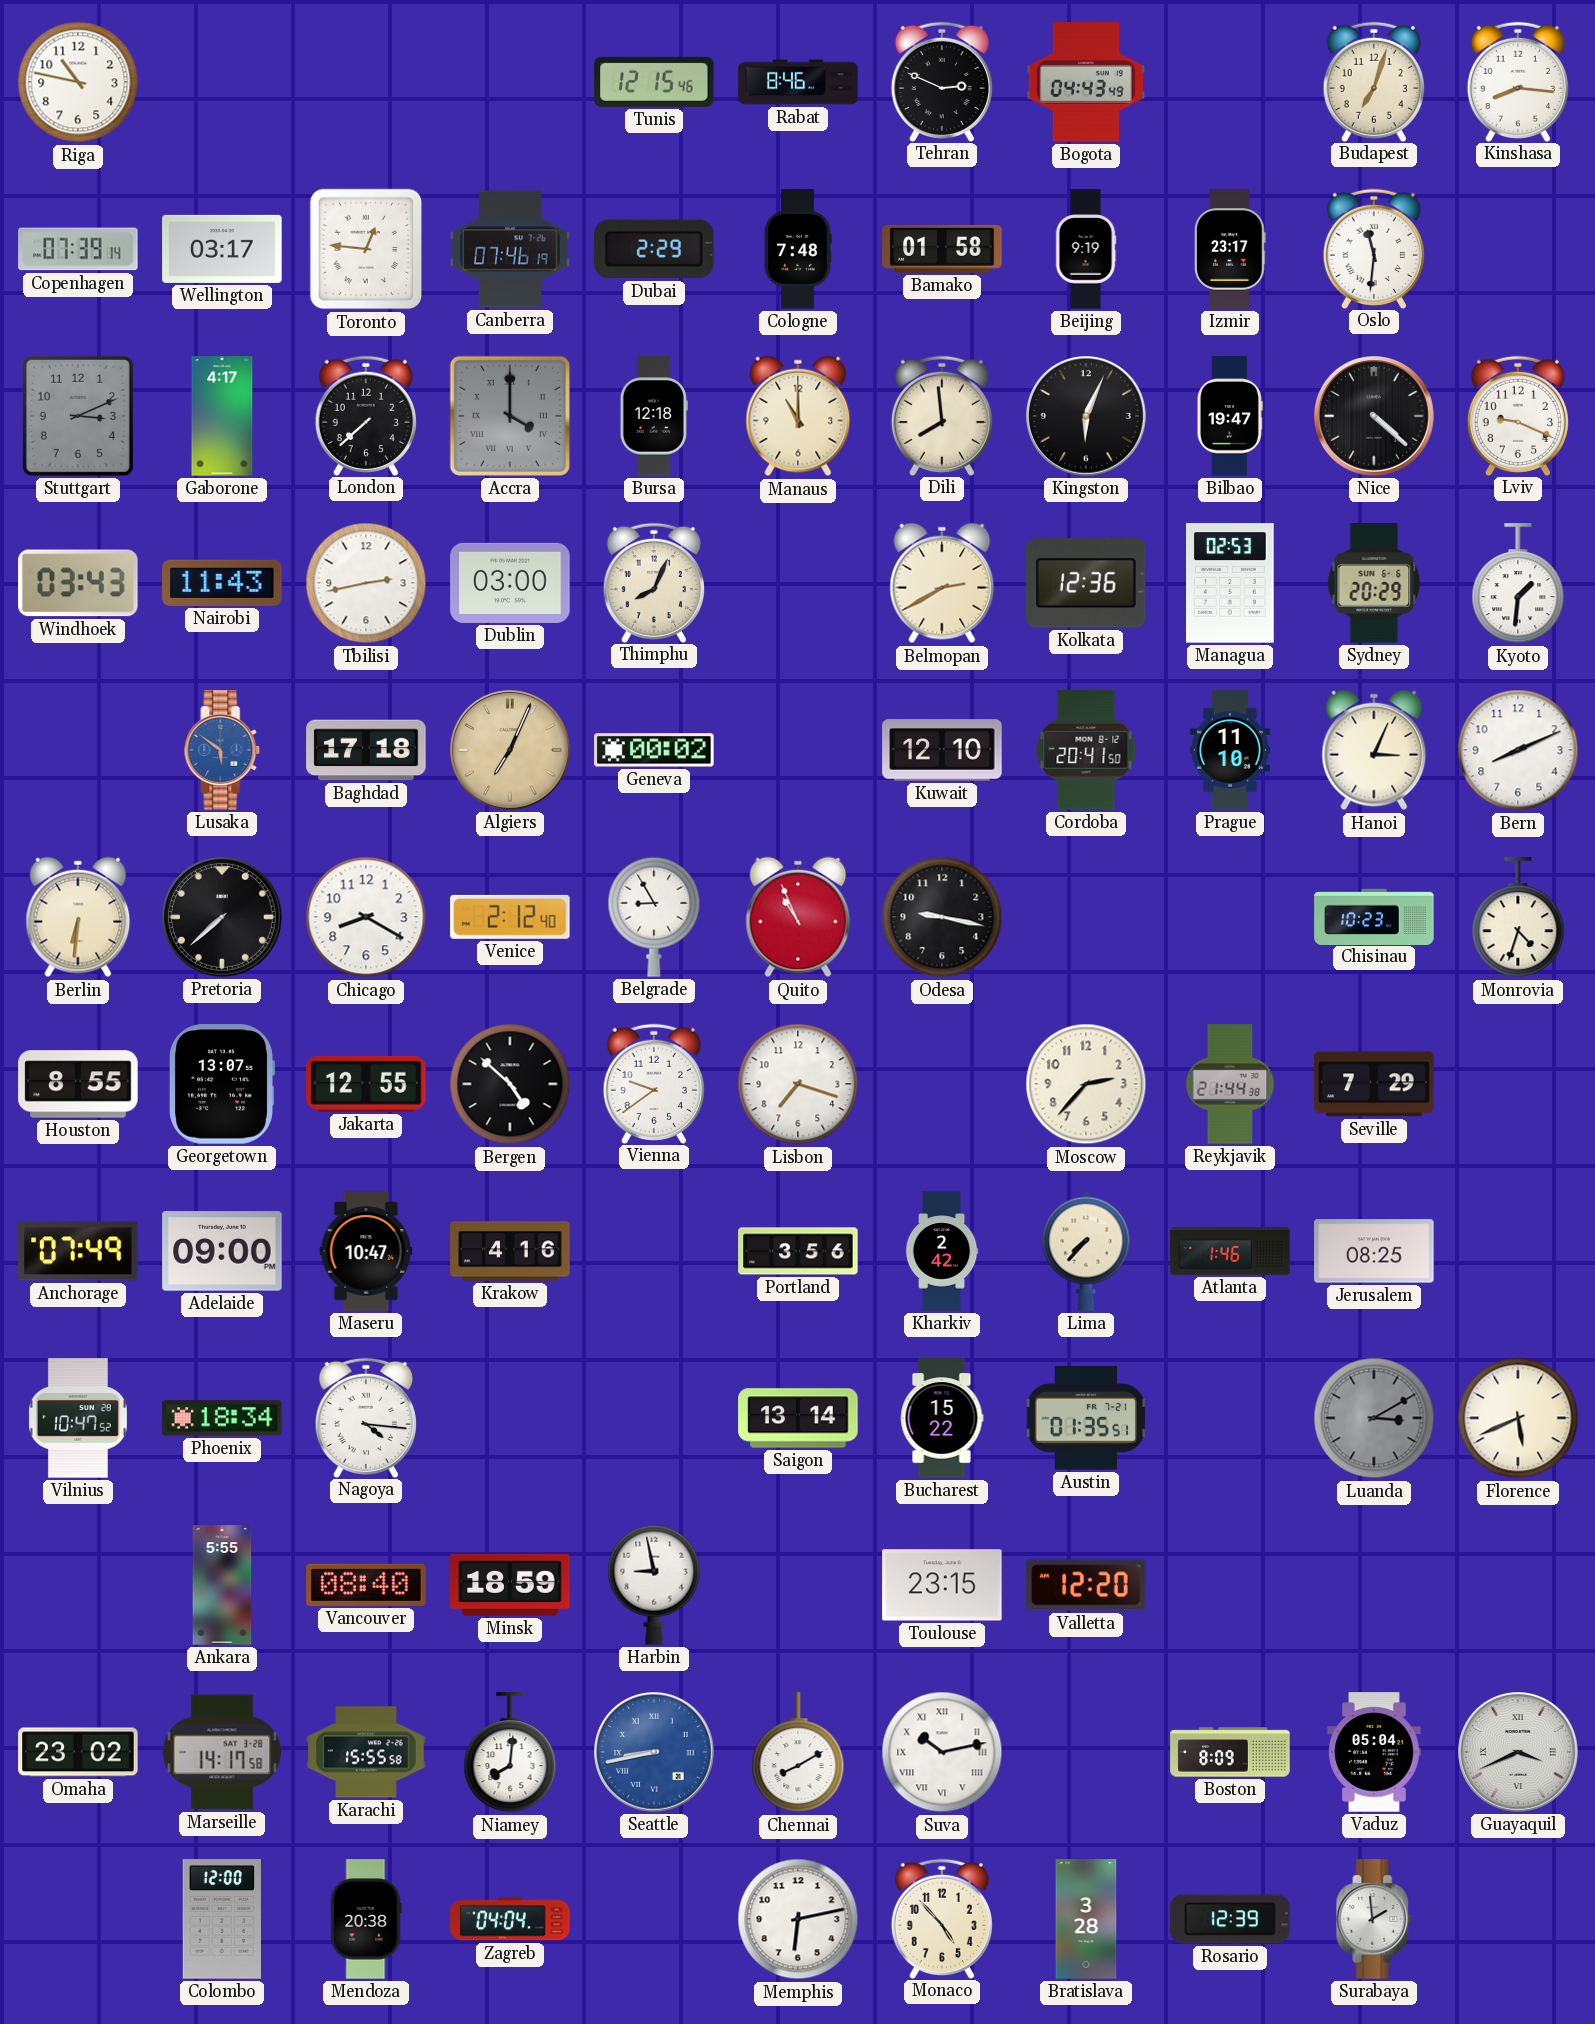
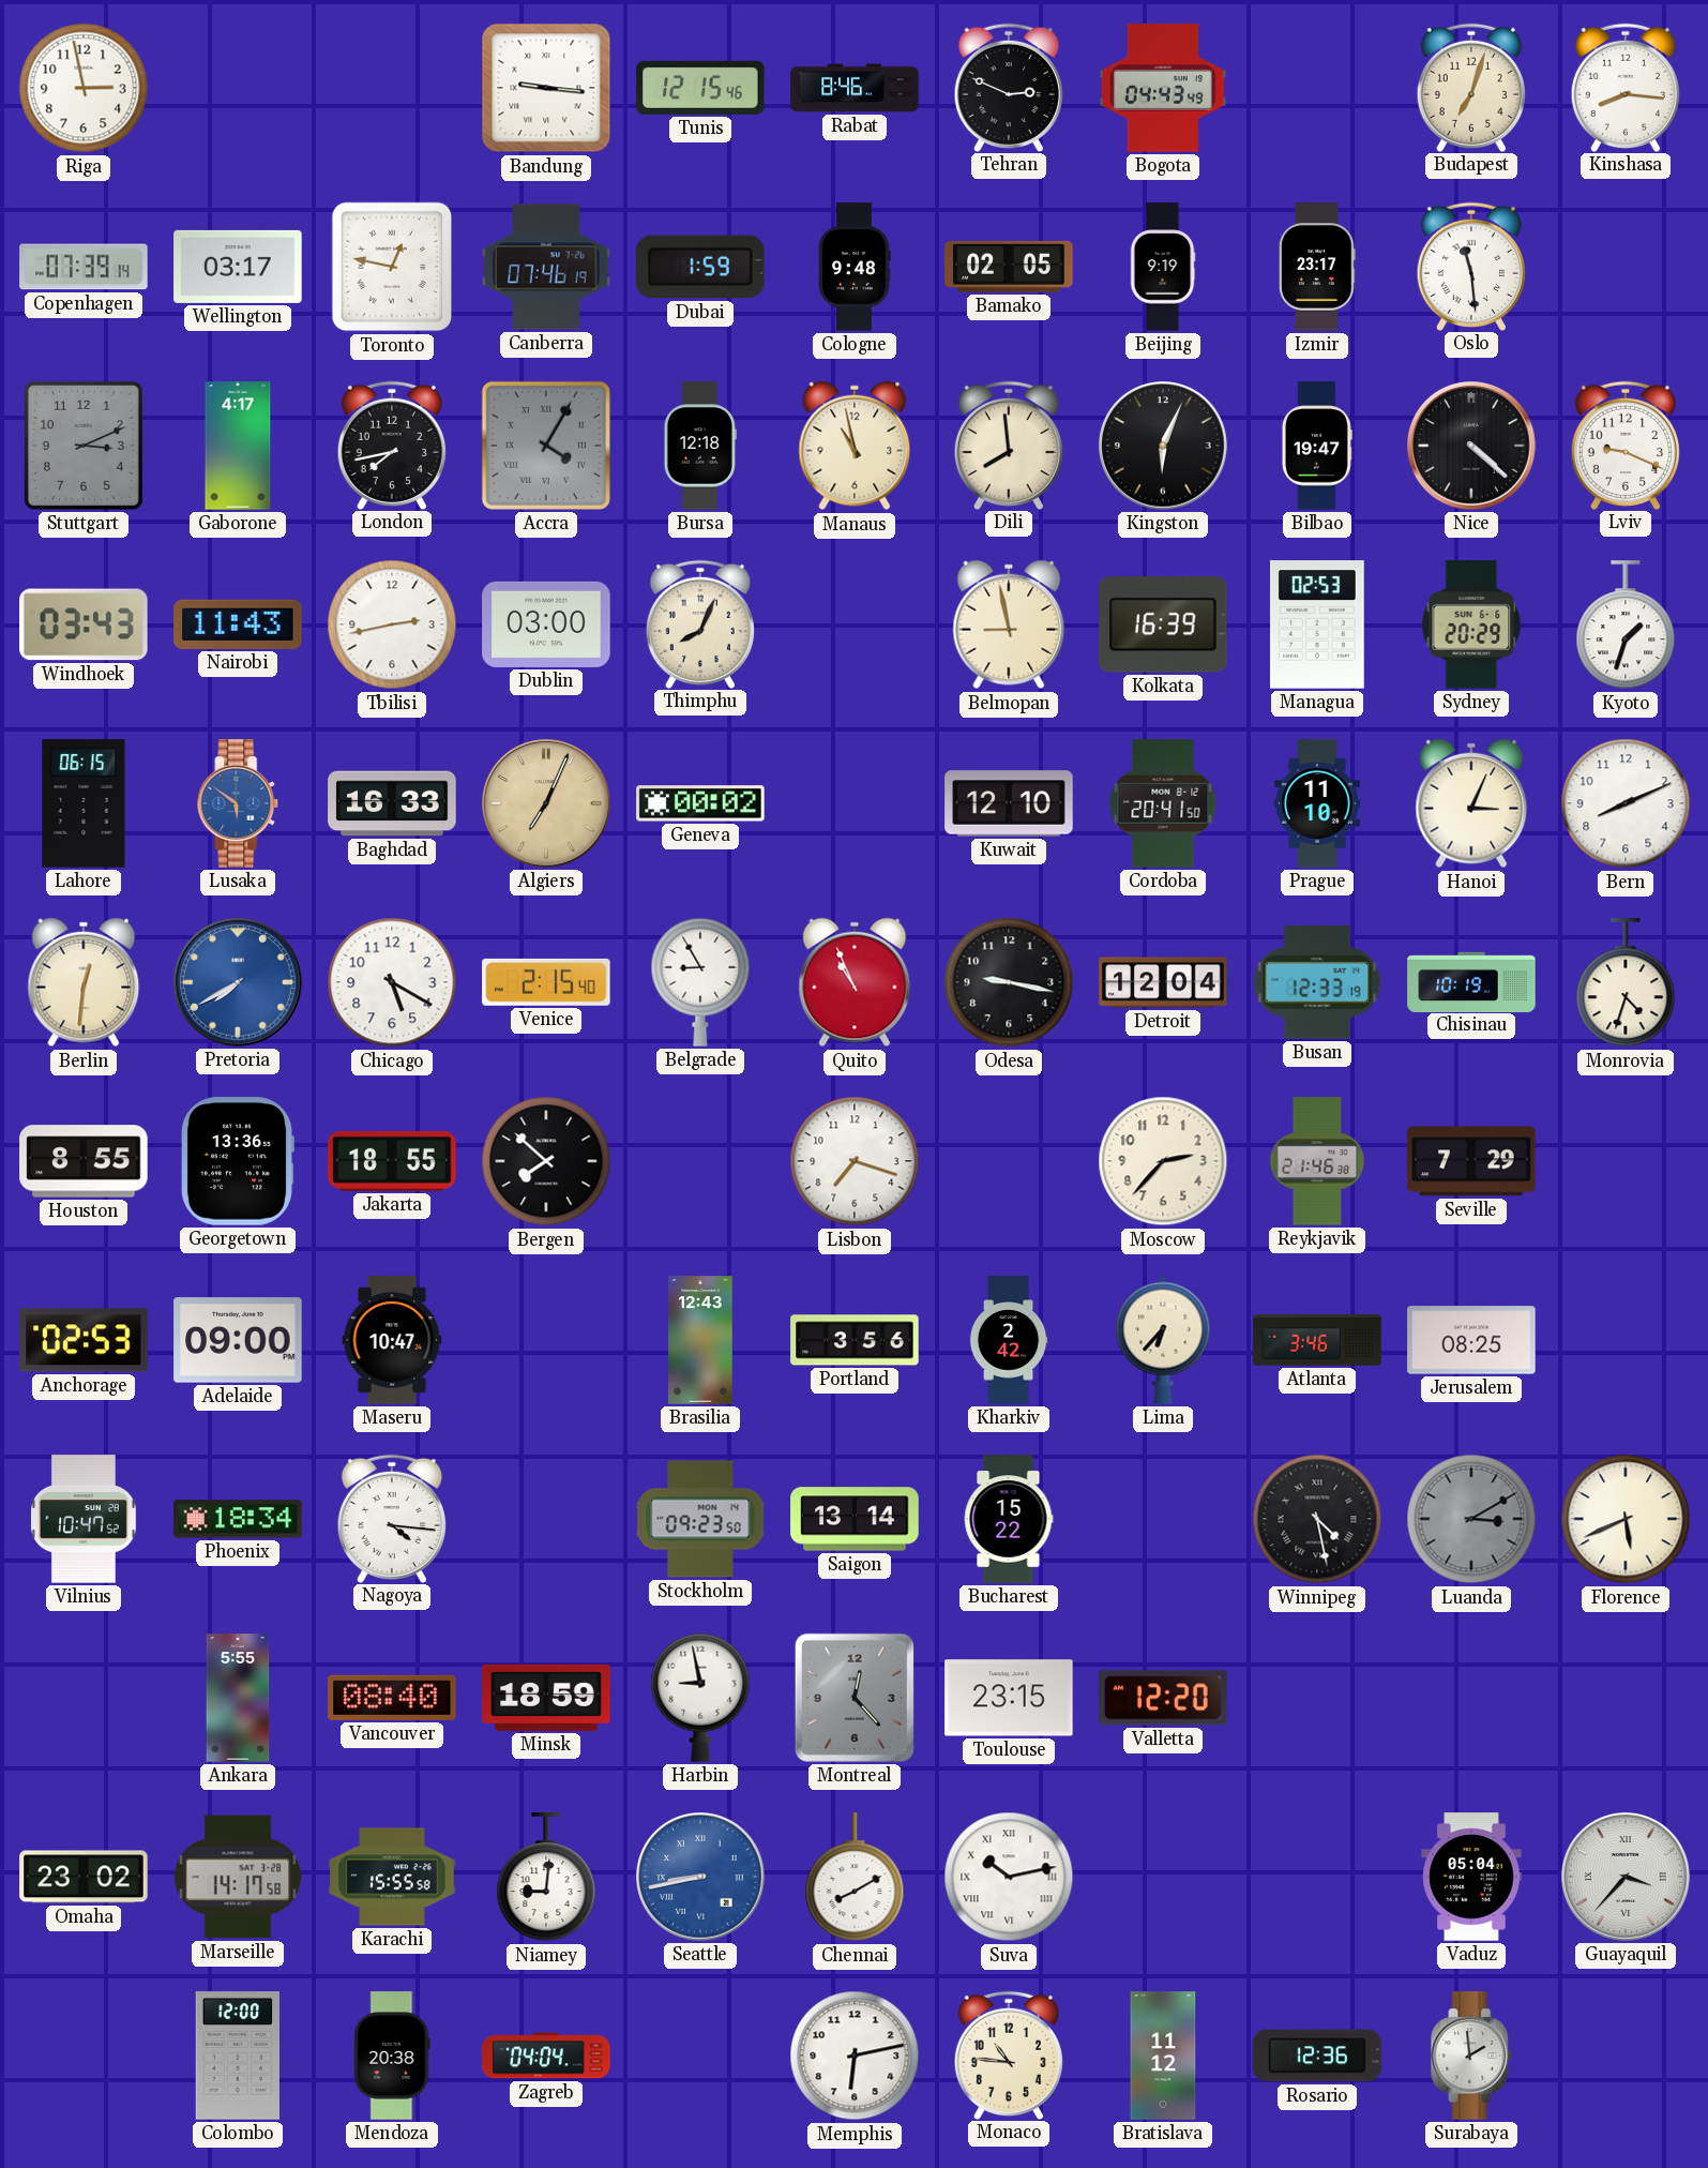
Riga: 10:47 -> 2:58 (84, 88)
Bandung: none -> 9:16 (546, 88)
Toronto: 12:46 -> 12:47 (392, 267)
Dubai: 2:29 -> 1:59 (700, 267)
Cologne: 7:48 -> 9:48 (855, 267)
Bamako: 01:58 -> 02:05 (1009, 267)
Oslo: 11:31 -> 11:29 (1471, 266)
London: 7:38 -> 7:43 (392, 445)
Accra: 4:00 -> 4:05 (546, 446)
Manaus: 11:00 -> 10:58 (855, 446)
Belmopan: 2:40 -> 8:58 (1009, 624)
Kolkata: 12:36 -> 16:39 (1163, 624)
Kyoto: 1:31 -> 1:33 (1626, 626)
Lahore: none -> 06:15 (84, 803)
Baghdad: 17:18 -> 16:33 (392, 803)
Berlin: 6:31 -> 12:31 (84, 982)
Pretoria: 7:38 -> 7:40 (239, 983)
Pretoria dial: black -> blue (239, 983)
Chicago: 8:20 -> 5:20 (392, 982)
Venice: 2:12 -> 2:15 (546, 982)
Detroit: none -> 12:04 (1163, 982)
Busan: none -> 12:33 (1317, 982)
Chisinau: 10:23 -> 10:19 (1471, 981)
Georgetown: 13:07 -> 13:36 (237, 1161)
Jakarta: 12:55 -> 18:55 (392, 1161)
Bergen: 4:52 -> 7:52 (546, 1161)
Vienna: 9:39 -> none (654, 1083)
Reykjavik: 21:44 -> 21:46 (1317, 1161)
Anchorage: 07:49 -> 02:53 (84, 1340)
Krakow: 4:16 -> none (510, 1251)
Brasilia: none -> 12:43 (700, 1340)
Lima: 7:37 -> 6:37 (1163, 1340)
Atlanta: 1:46 -> 3:46 (1317, 1340)
Stockholm: none -> 09:23 (700, 1519)
Austin: 01:35 -> none (1086, 1418)
Winnipeg: none -> 4:28 (1317, 1519)
Montreal: none -> 12:23 (855, 1698)
Niamey: 8:01 -> 9:01 (546, 1878)
Boston: 8:09 -> none (1230, 1752)
Guayaquil: 3:41 -> 3:37 (1627, 1878)
Monaco: 4:53 -> 10:46 (1009, 2054)
Bratislava: 3:28 -> 11:12 (1163, 2056)
Rosario: 12:39 -> 12:36 (1317, 2056)
